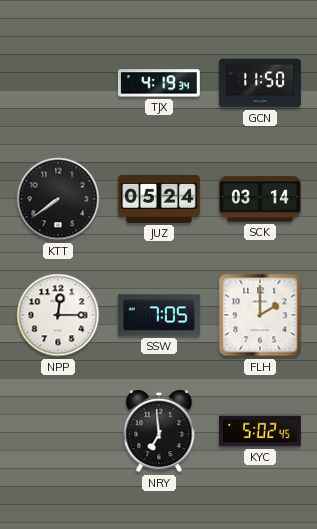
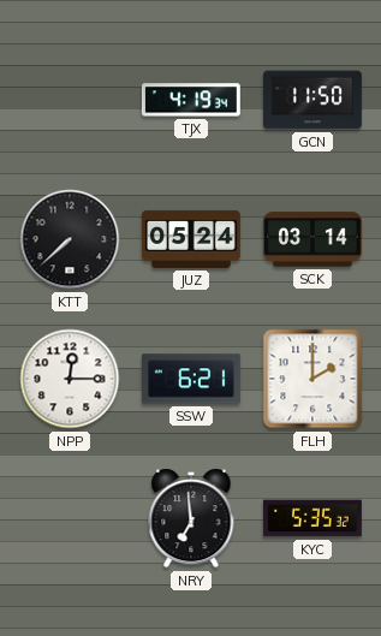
KTT: 7:39 -> 7:38 (70, 239)
SSW: 7:05 -> 6:21 (191, 379)
KYC: 5:02 -> 5:35 (312, 518)
